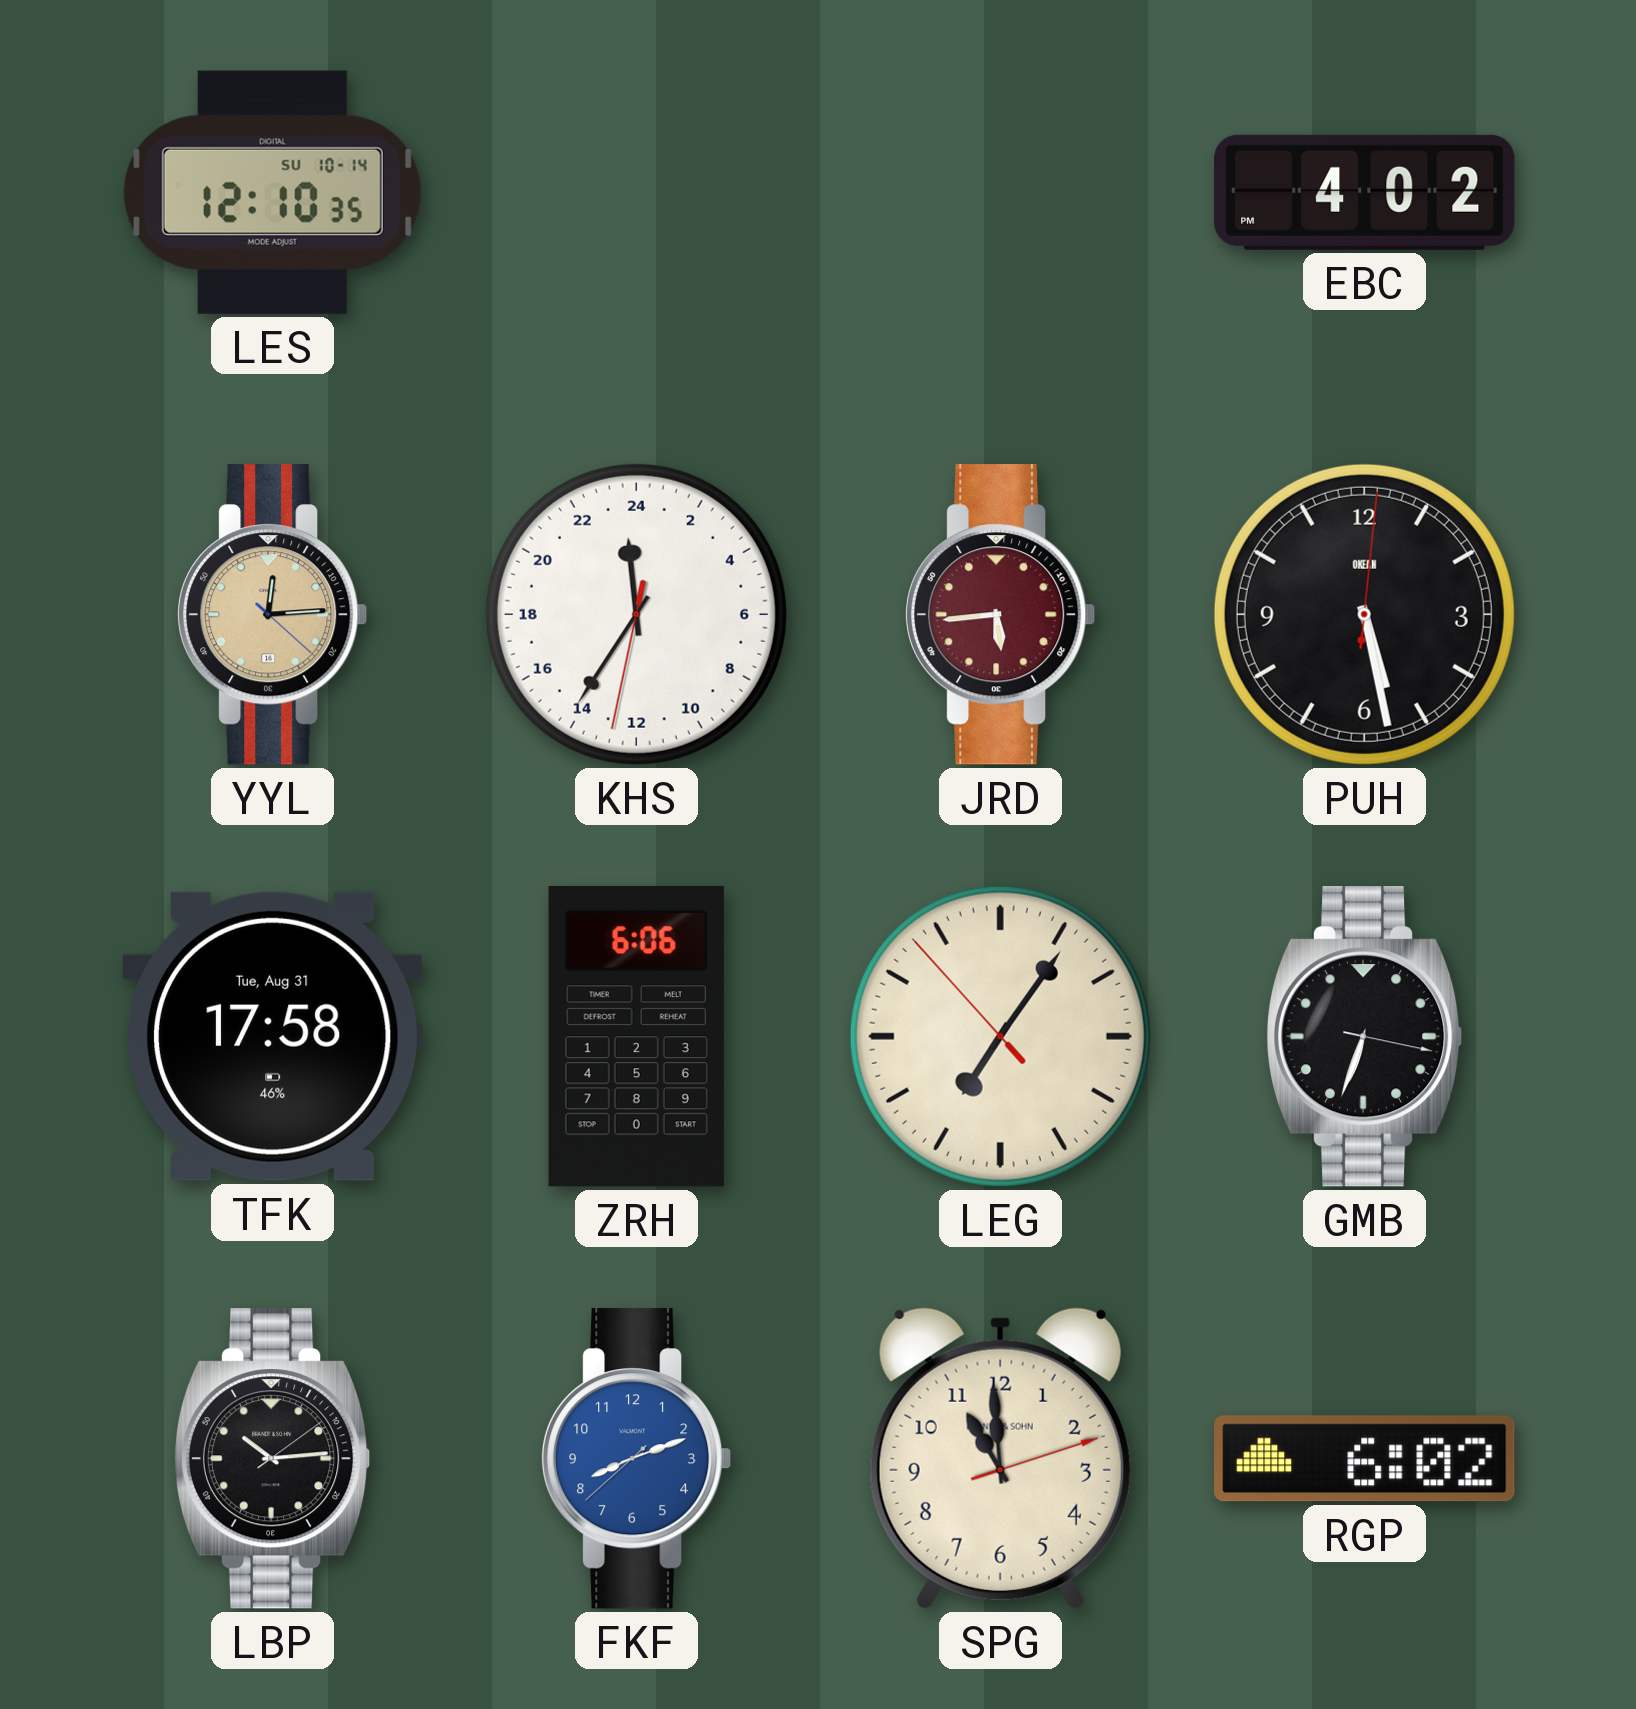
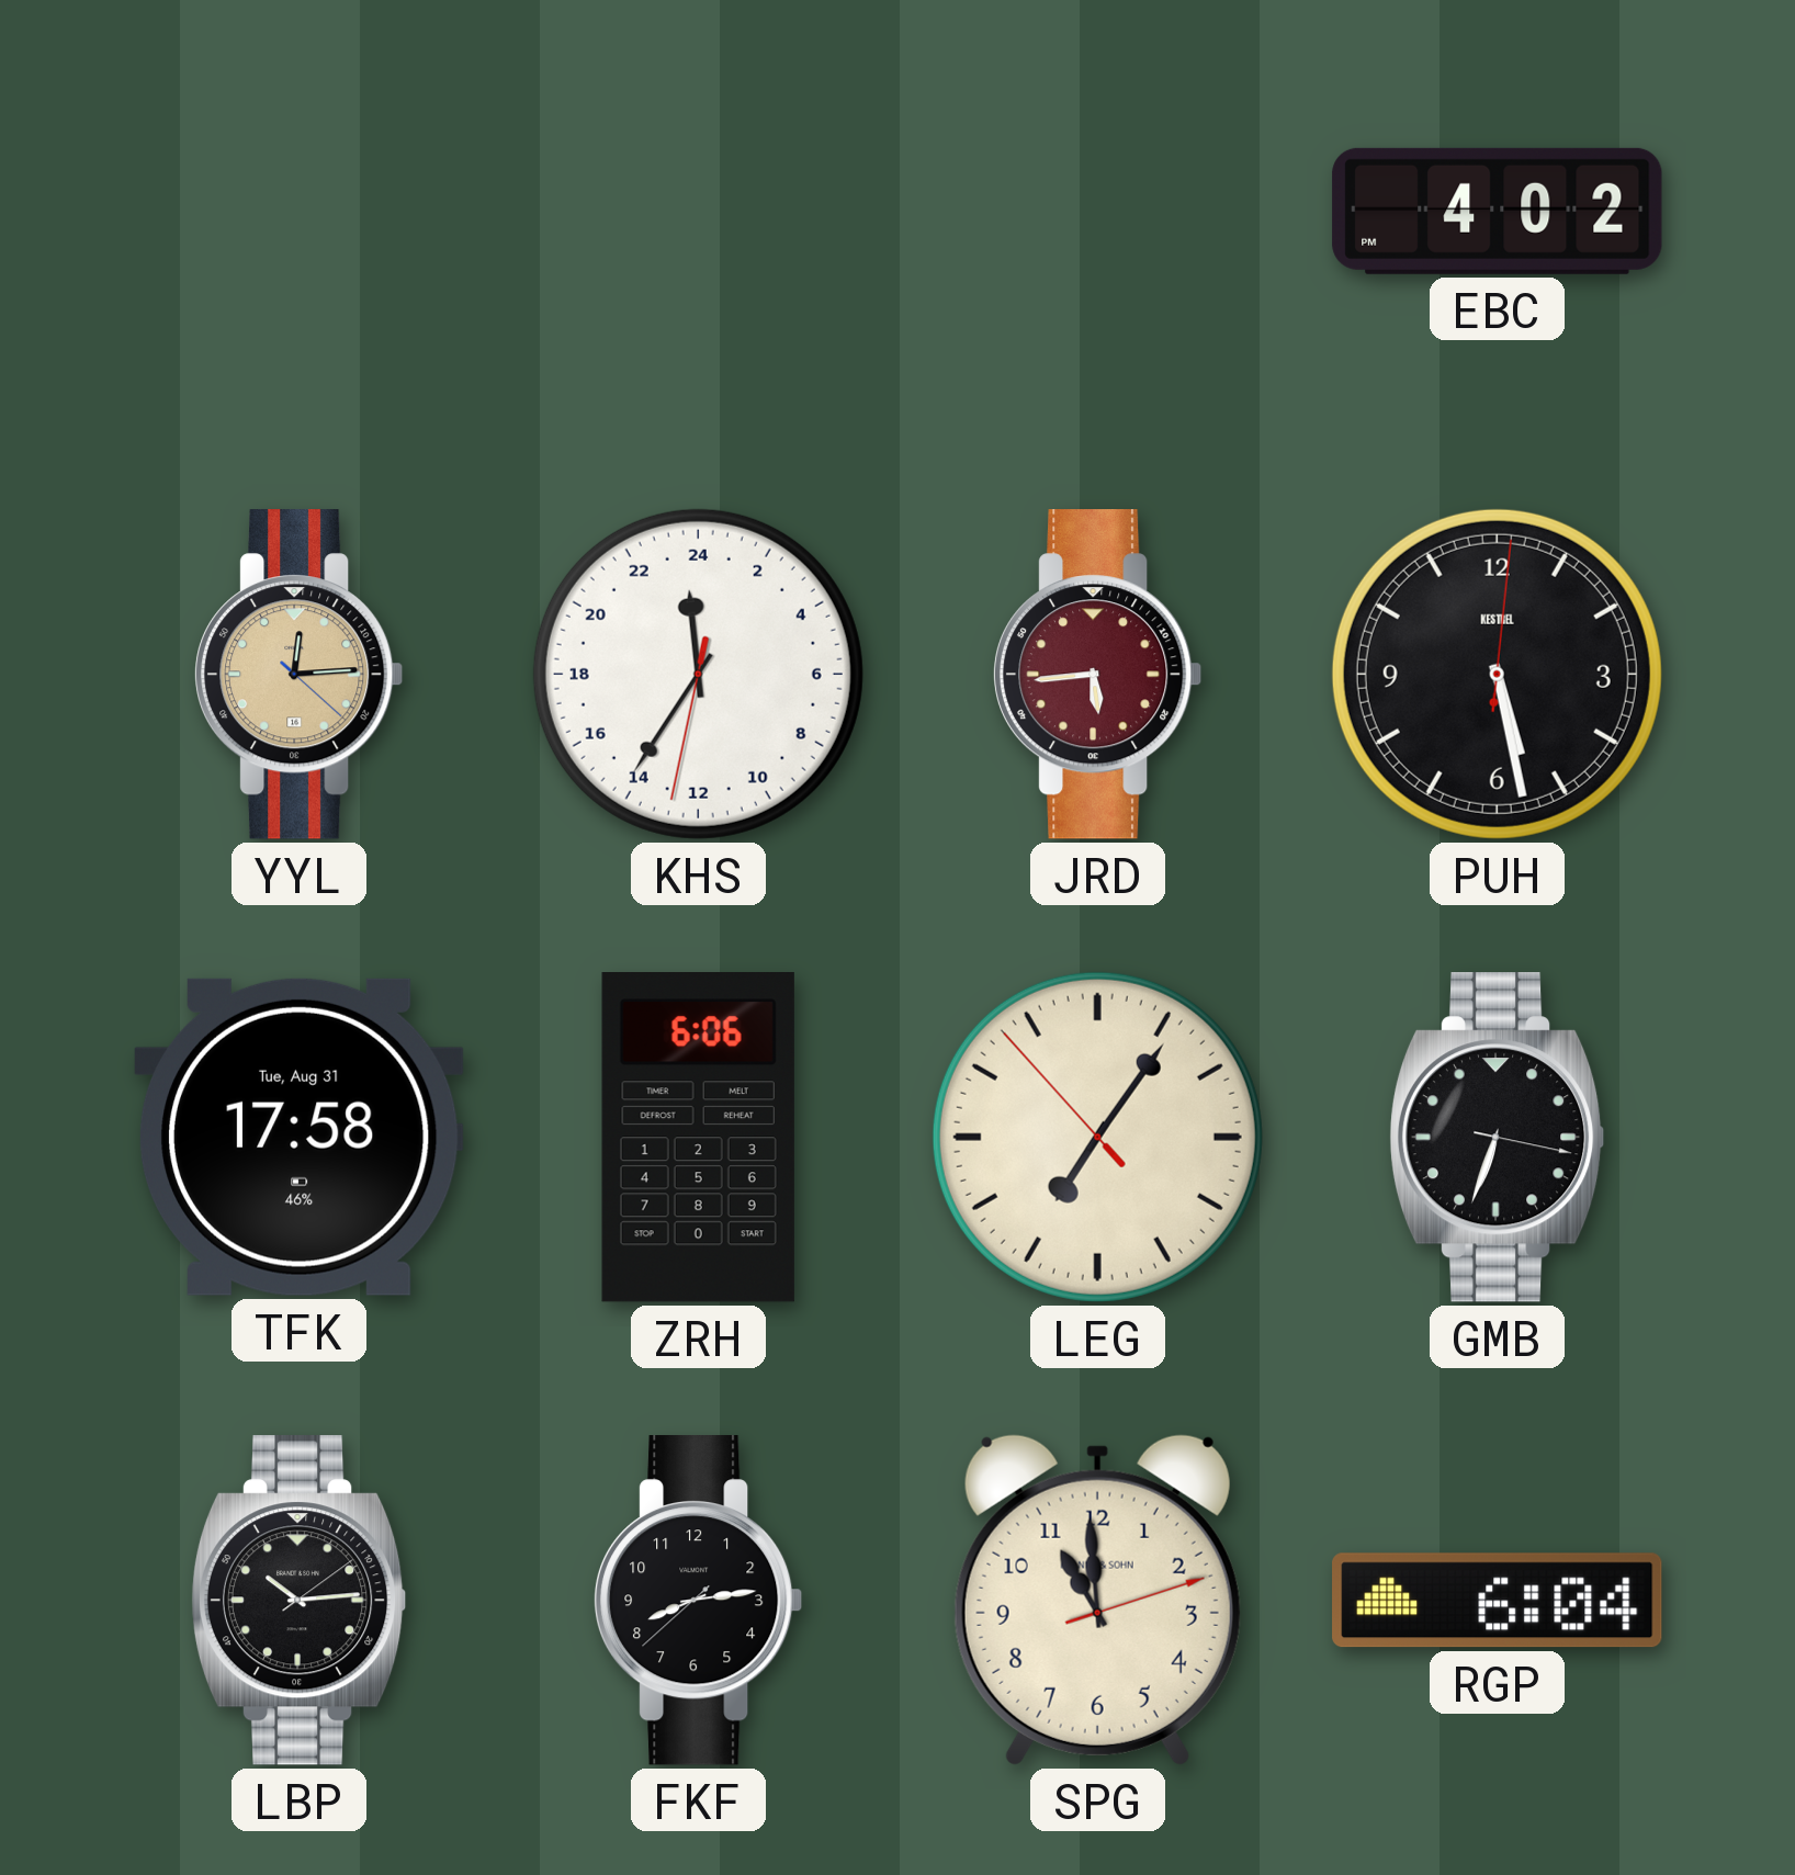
LES: 12:10 -> none (272, 192)
PUH brand: OKEAN -> KESTREL (1497, 674)
FKF: 8:11 -> 8:13 (699, 1601)
FKF dial: blue -> black (699, 1601)
RGP: 6:02 -> 6:04 (1498, 1601)
